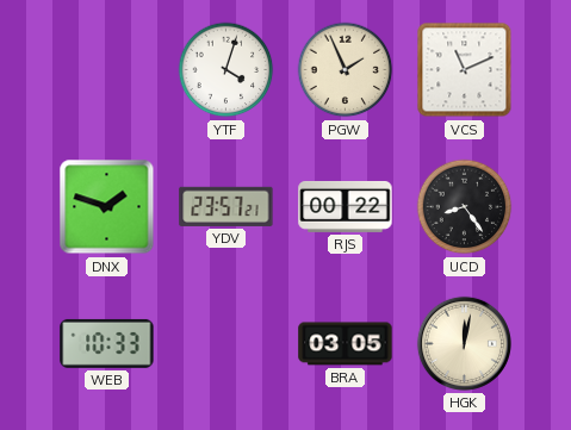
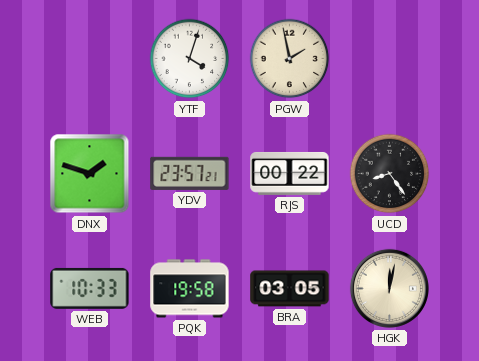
PGW: 1:56 -> 1:58 (290, 59)
VCS: 11:11 -> none (465, 70)
PQK: none -> 19:58 (190, 289)
